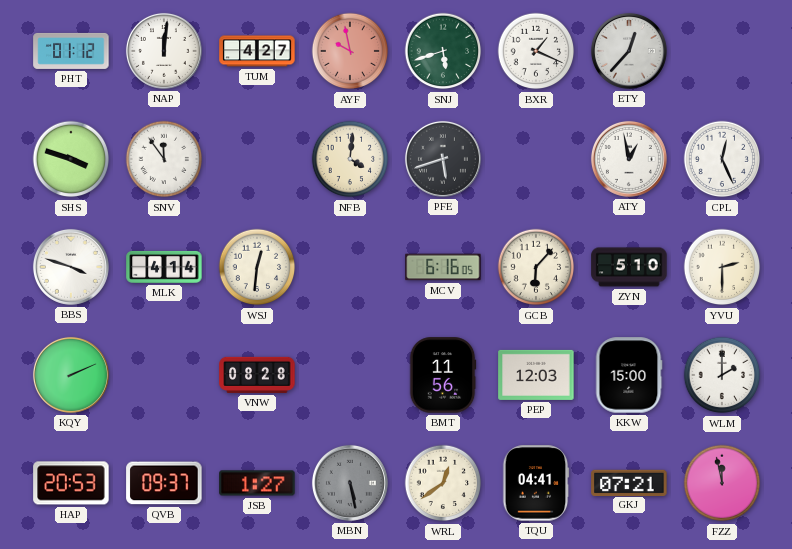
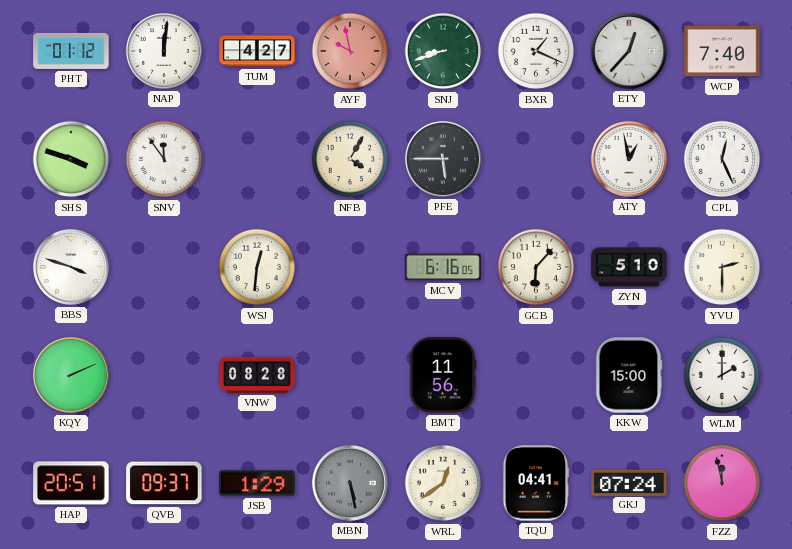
SNJ: 5:42 -> 8:42 (443, 51)
WCP: none -> 7:40 (722, 51)
NFB: 4:01 -> 4:05 (350, 159)
PFE: 5:42 -> 5:45 (443, 159)
MLK: 4:14 -> none (164, 267)
PEP: 12:03 -> none (536, 375)
HAP: 20:53 -> 20:51 (71, 483)
JSB: 1:27 -> 1:29 (257, 483)
GKJ: 07:21 -> 07:24 (629, 482)
